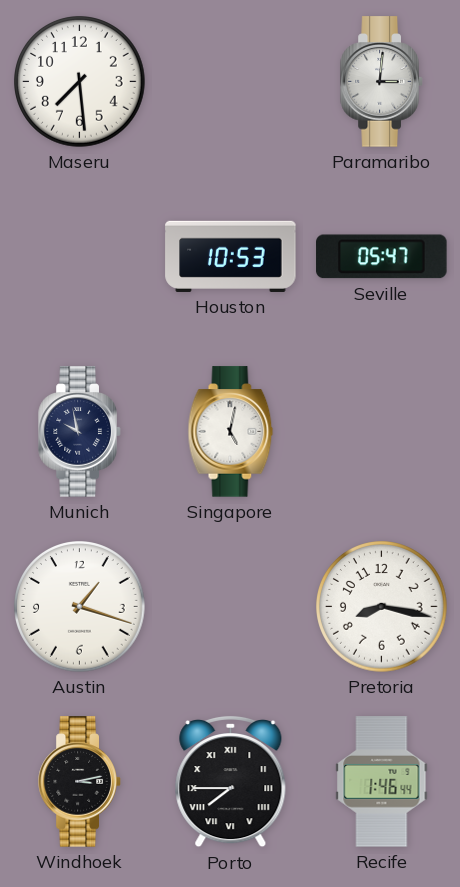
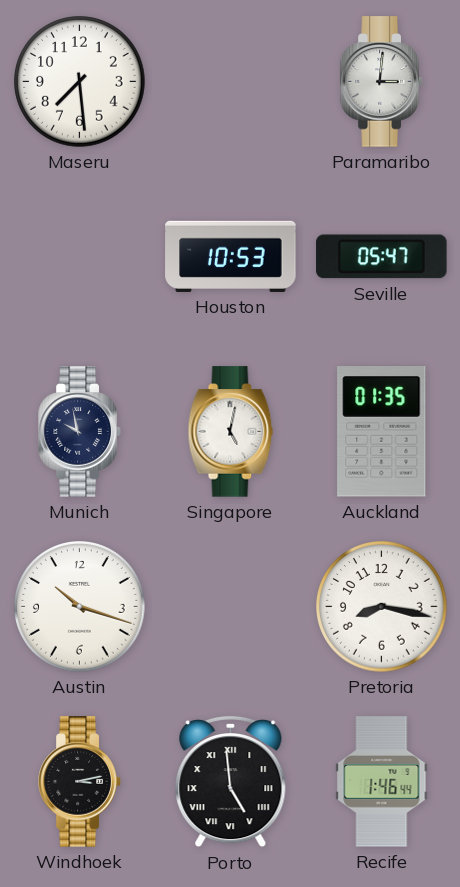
Auckland: none -> 01:35 (382, 432)
Austin: 1:18 -> 10:18 (80, 607)
Porto: 7:45 -> 4:59 (231, 782)
